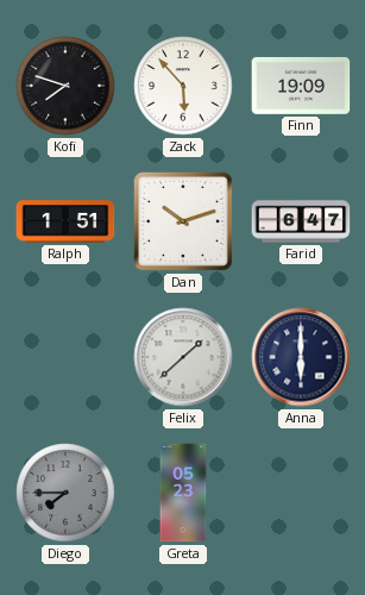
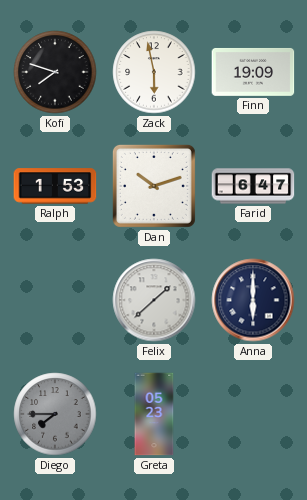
Zack: 5:53 -> 5:58 (154, 72)
Ralph: 1:51 -> 1:53 (55, 186)
